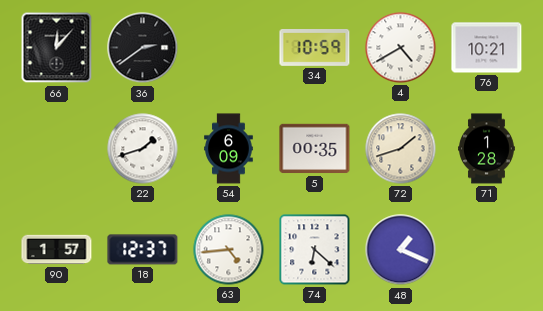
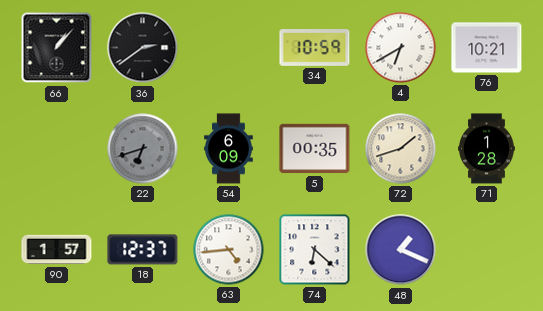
66: 12:07 -> 1:07 (57, 48)
4: 4:40 -> 6:40 (401, 48)
22: 1:42 -> 6:42 (143, 149)
22 dial: white -> grey (143, 149)
